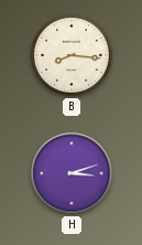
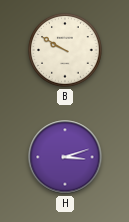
B: 8:16 -> 9:50 (65, 50)
